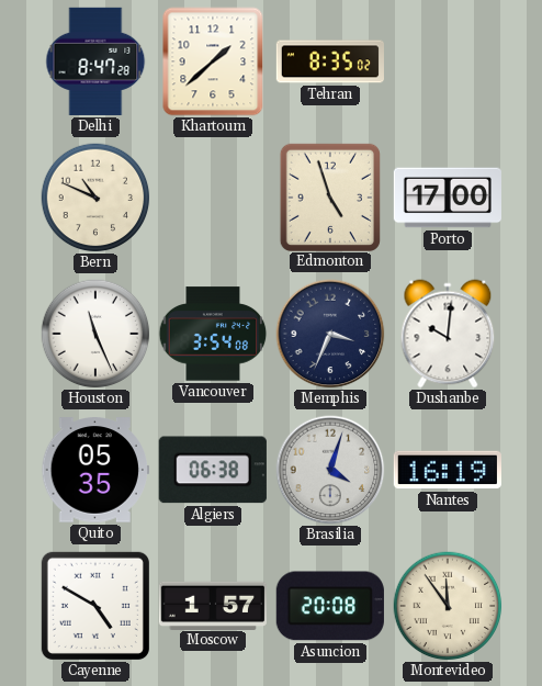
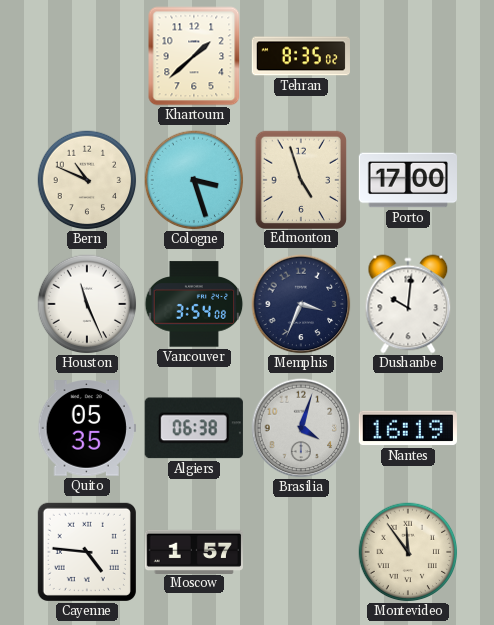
Delhi: 8:47 -> none (95, 61)
Cologne: none -> 3:27 (194, 180)
Cayenne: 4:50 -> 4:46 (87, 552)
Asuncion: 20:08 -> none (330, 606)
